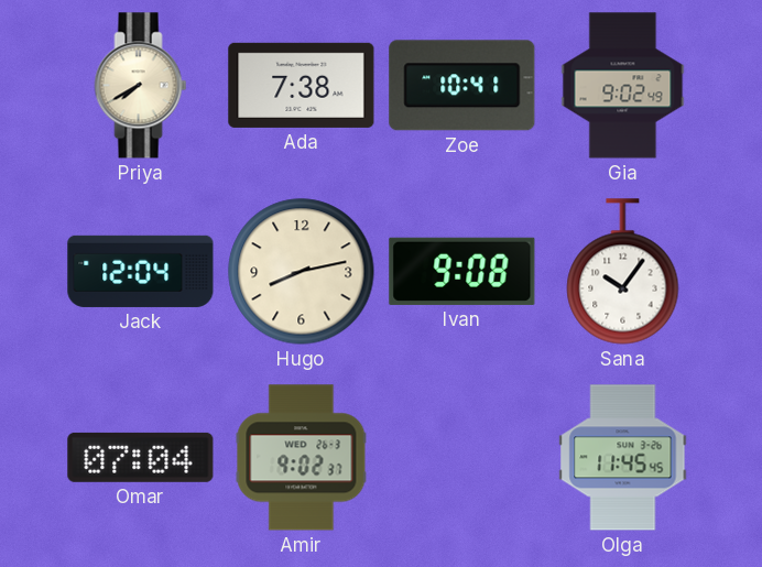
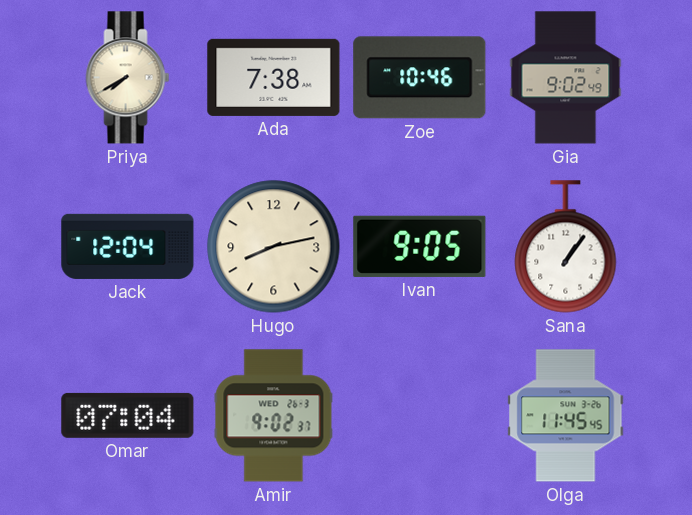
Zoe: 10:41 -> 10:46 (420, 78)
Ivan: 9:08 -> 9:05 (420, 246)
Sana: 10:06 -> 1:06 (566, 247)
